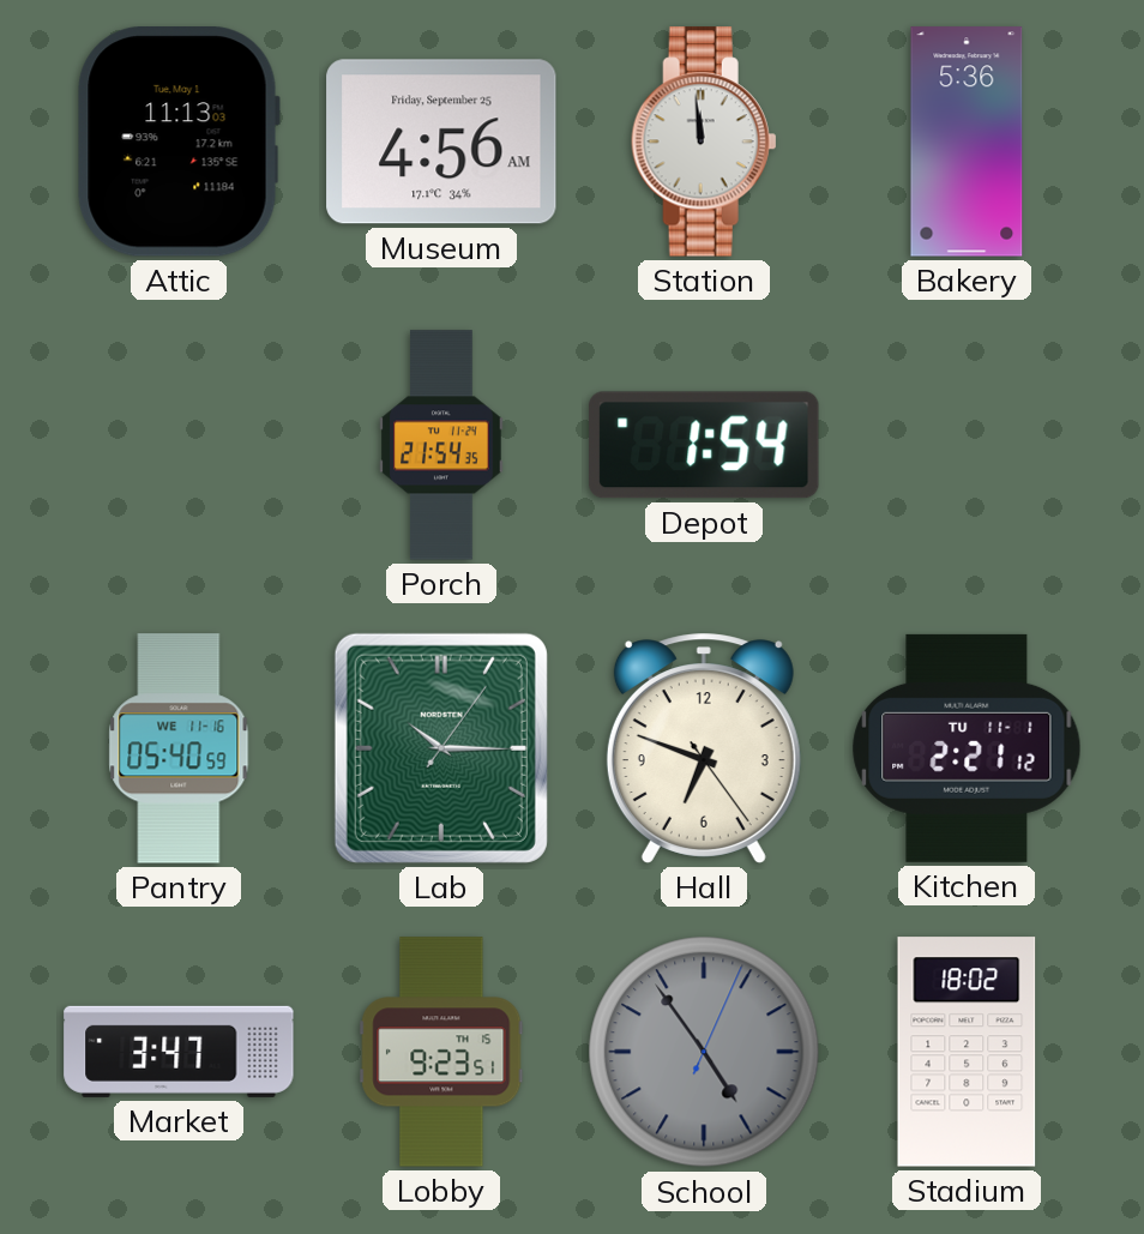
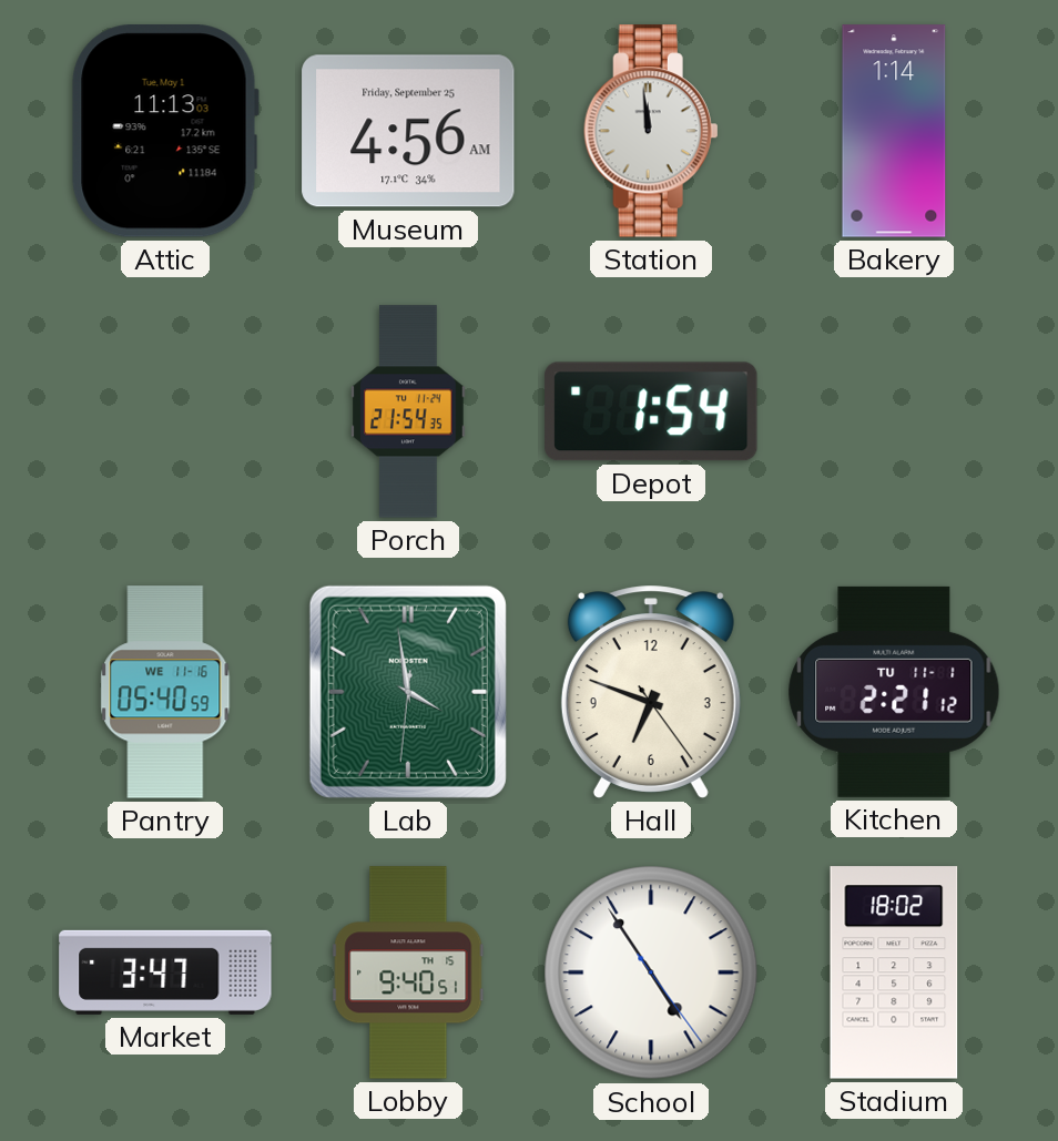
Bakery: 5:36 -> 1:14 (894, 131)
Lab: 10:15 -> 3:58 (408, 692)
Lobby: 9:23 -> 9:40 (408, 972)
School: 4:54:04 -> 4:54:24 (651, 972)
School dial: grey -> white (651, 972)
